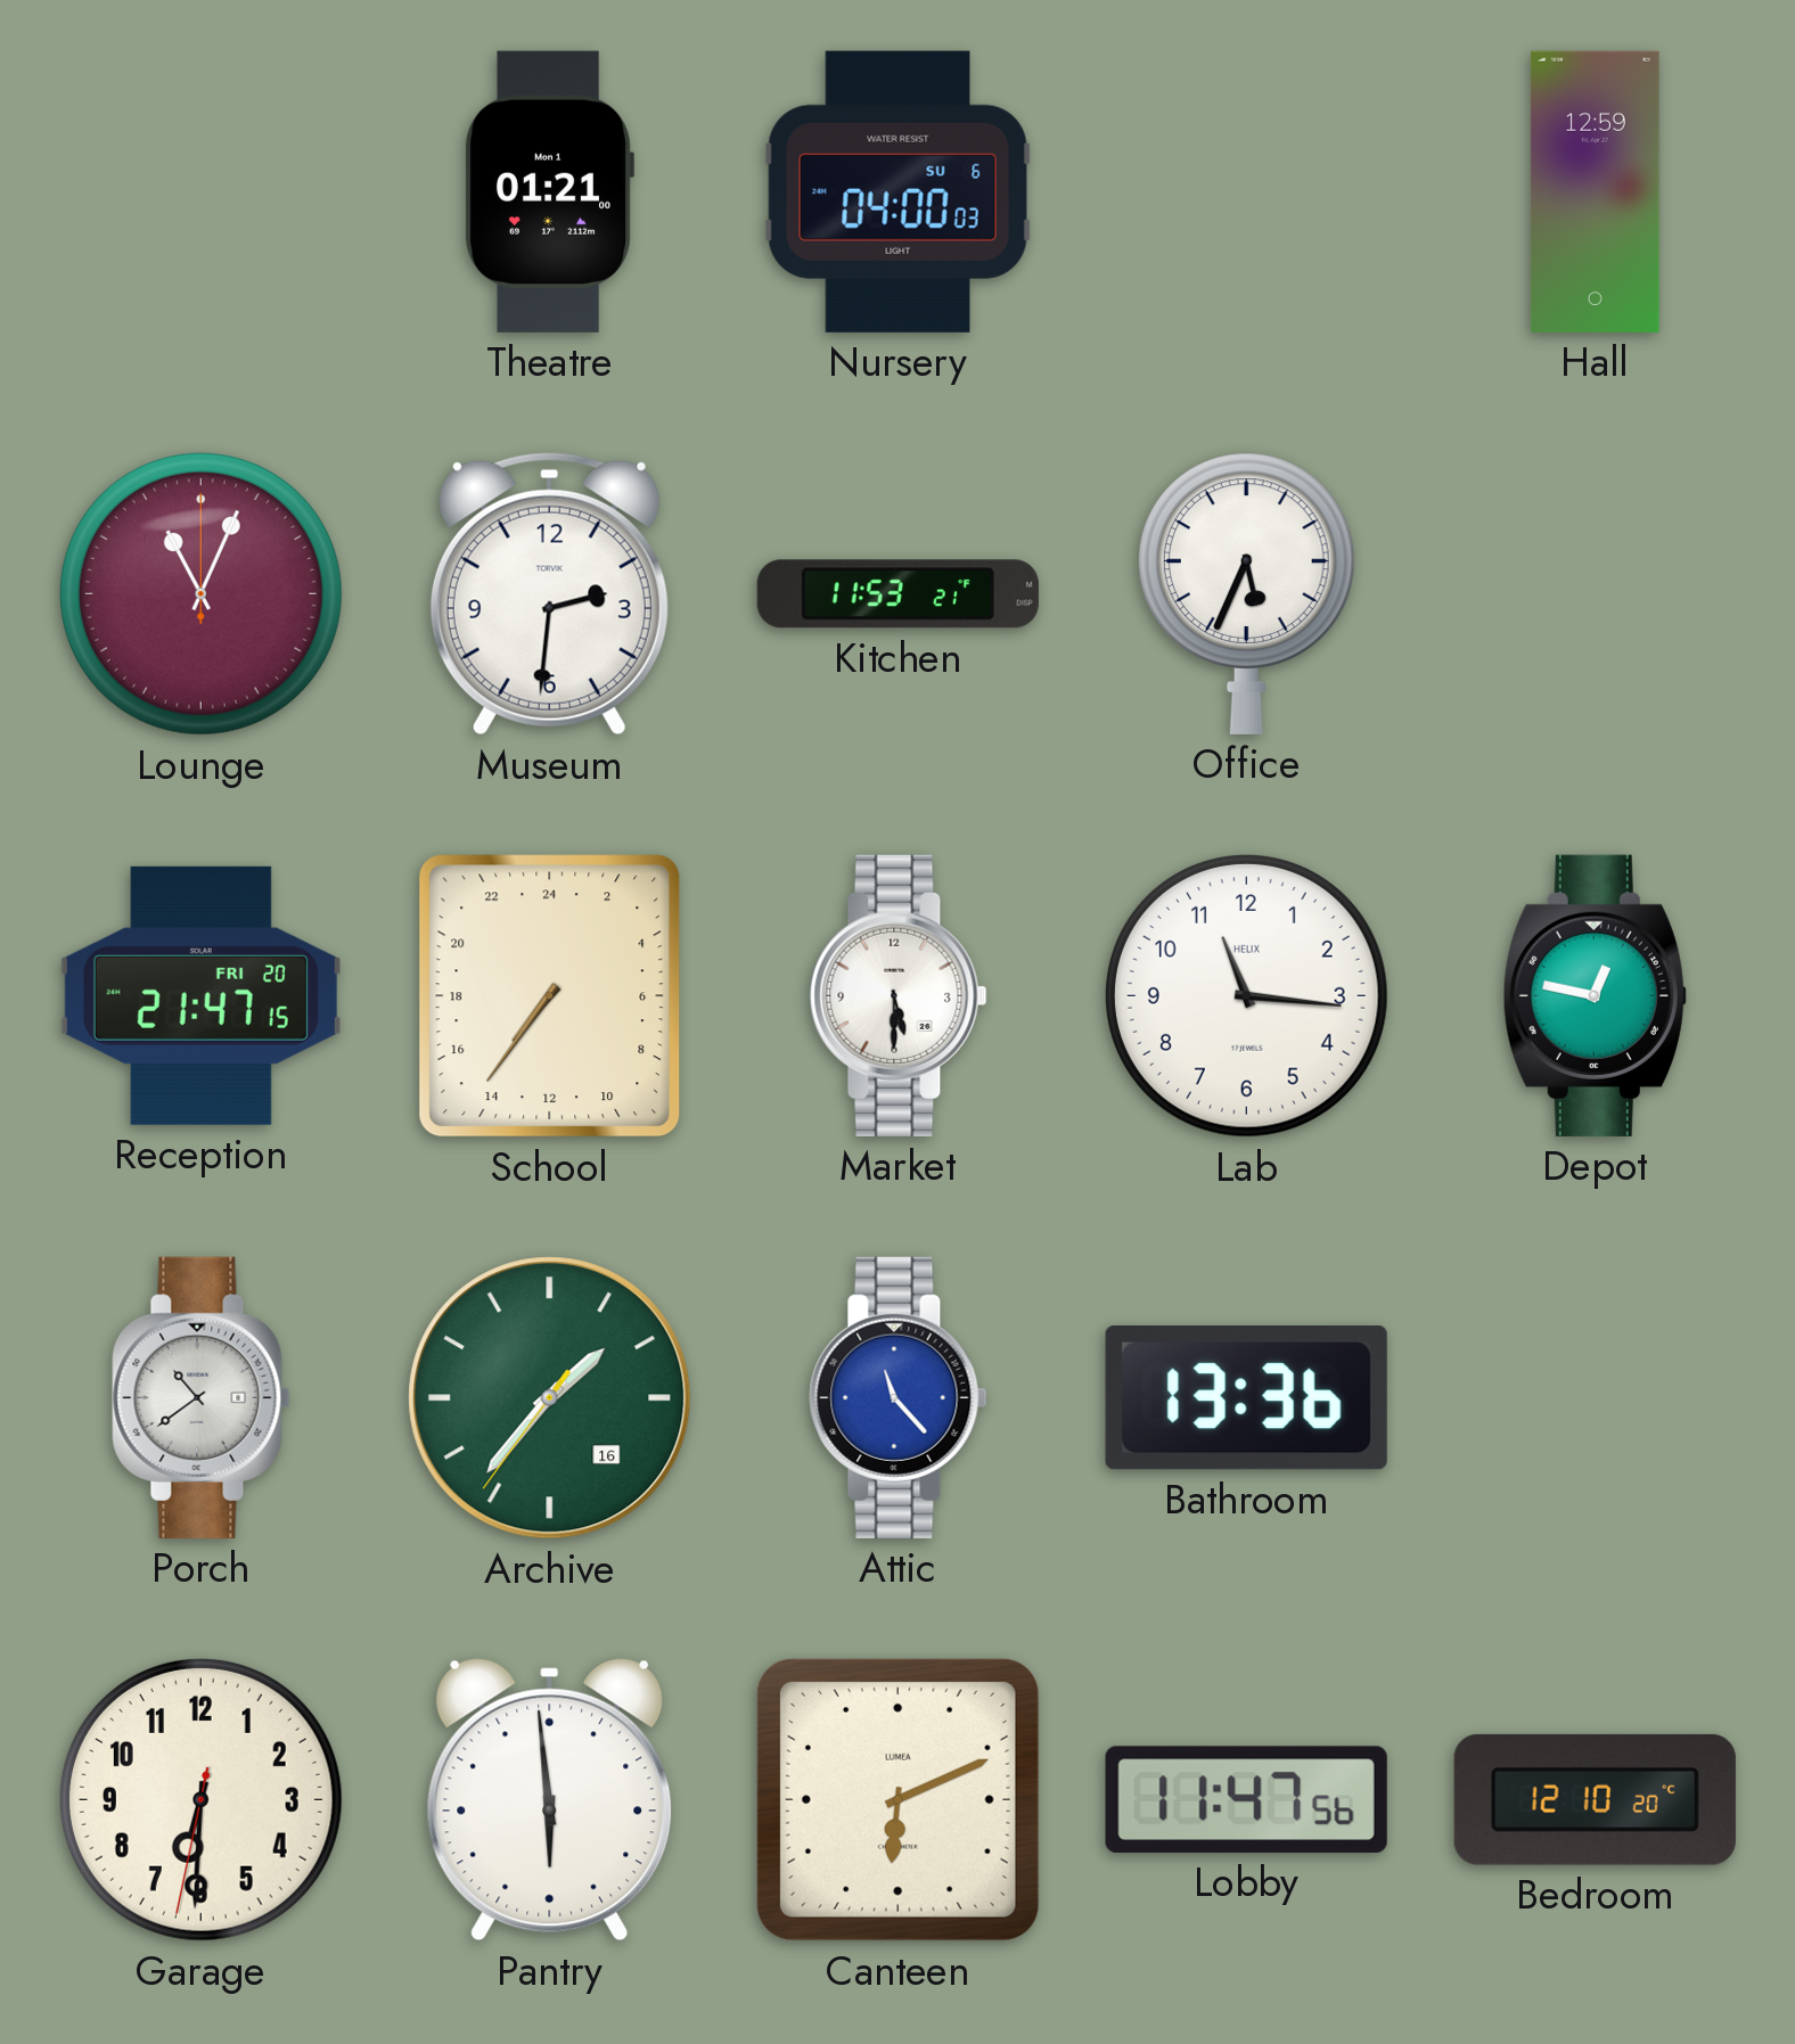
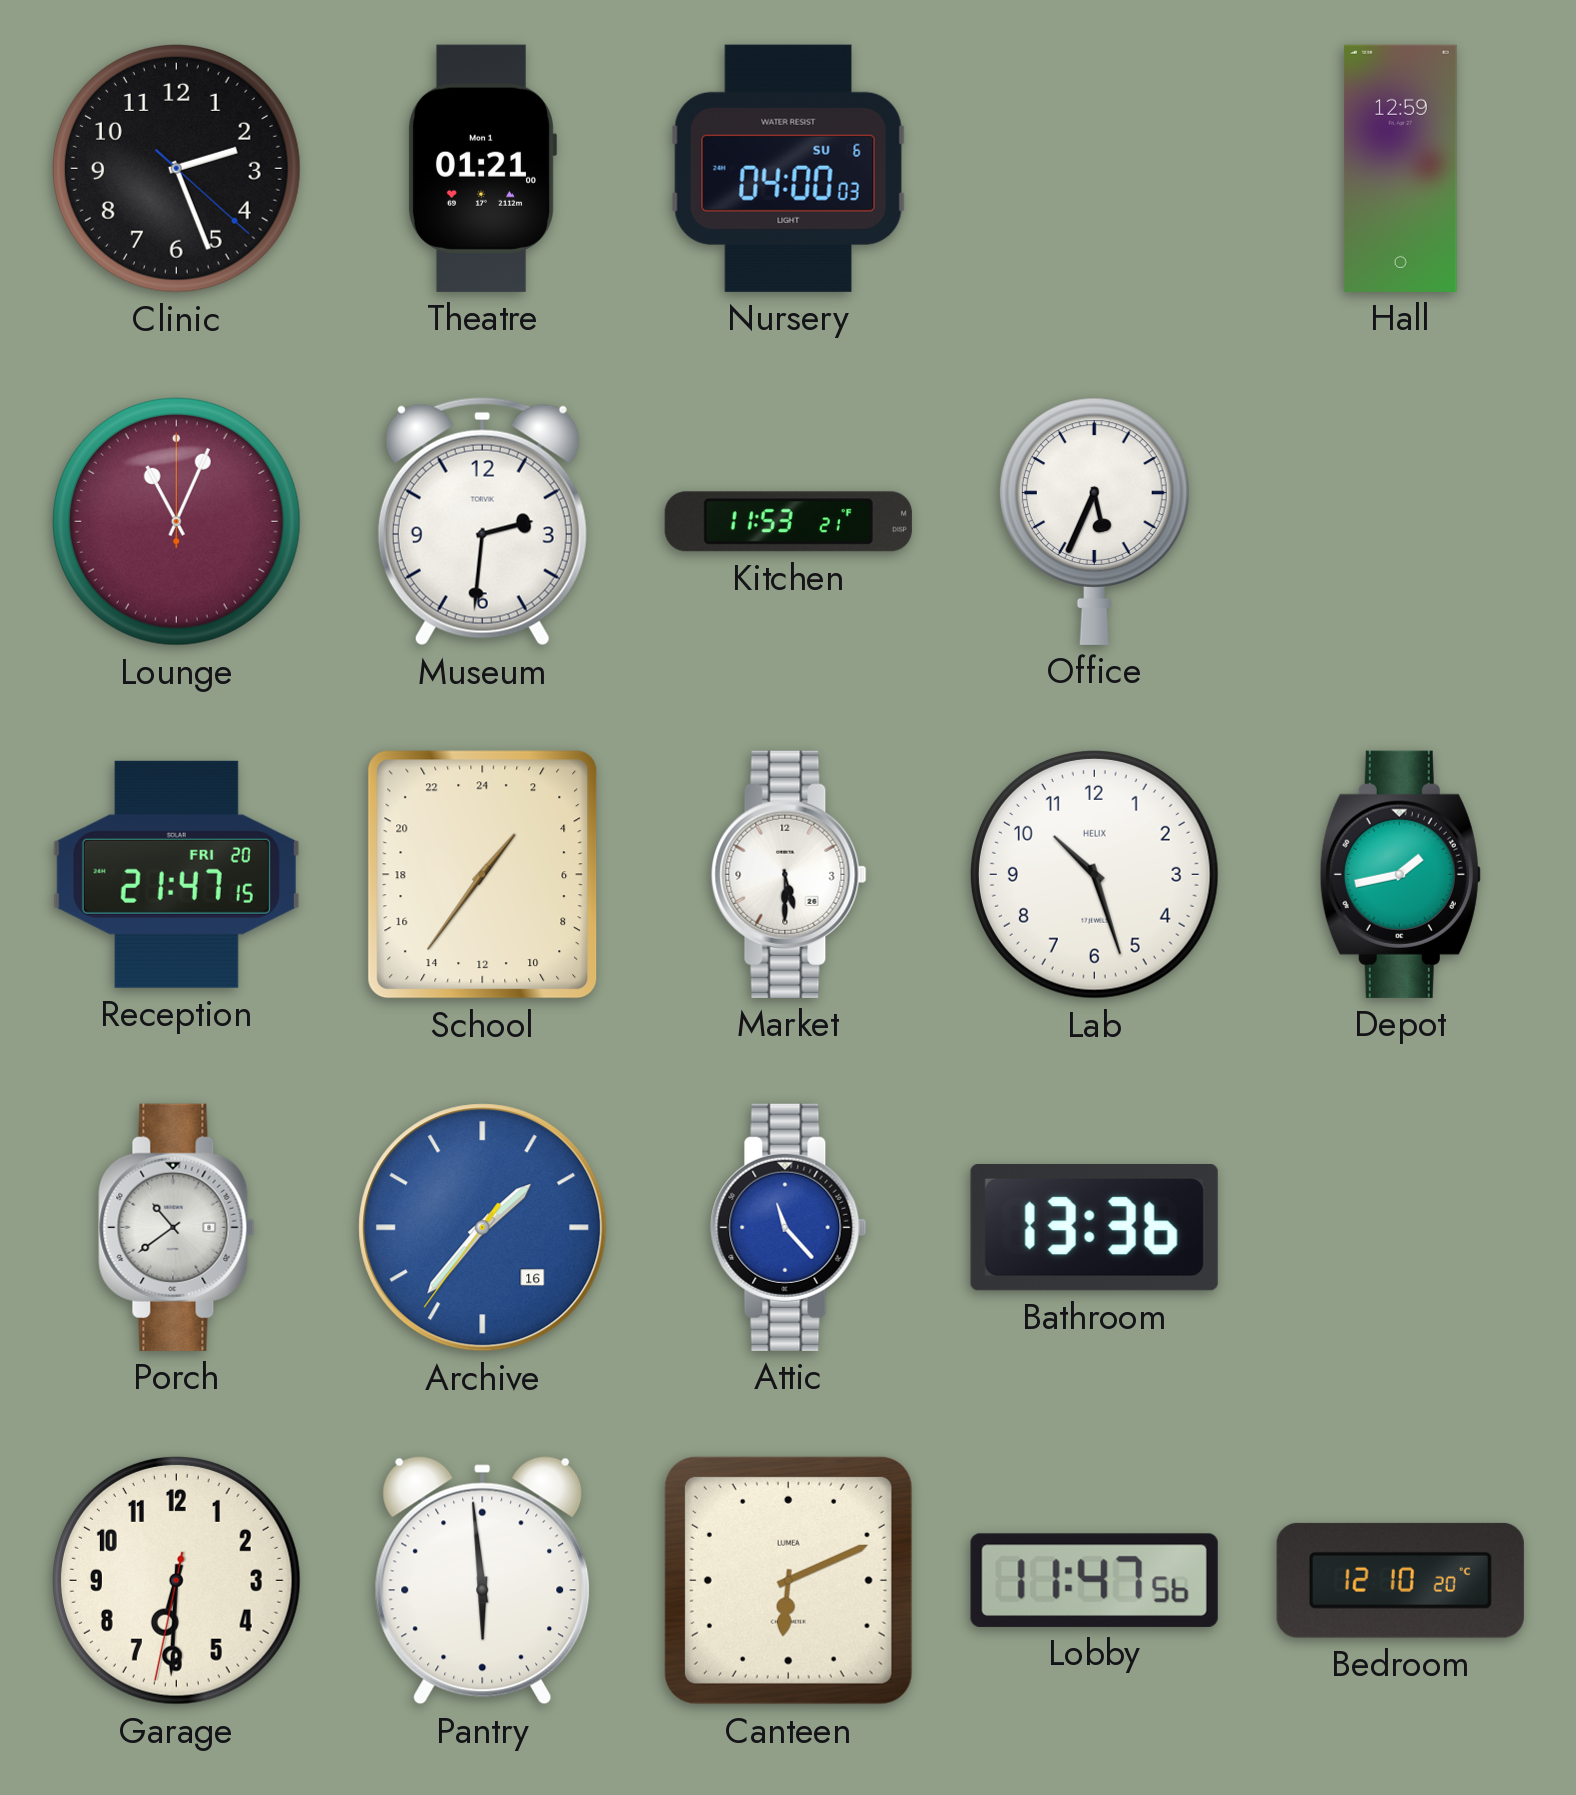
Clinic: none -> 2:26 (176, 168)
School: 14:36 -> 2:36 (483, 875)
Lab: 11:16 -> 10:27 (1094, 874)
Depot: 12:47 -> 1:43 (1400, 874)
Archive dial: green -> blue (483, 1228)
